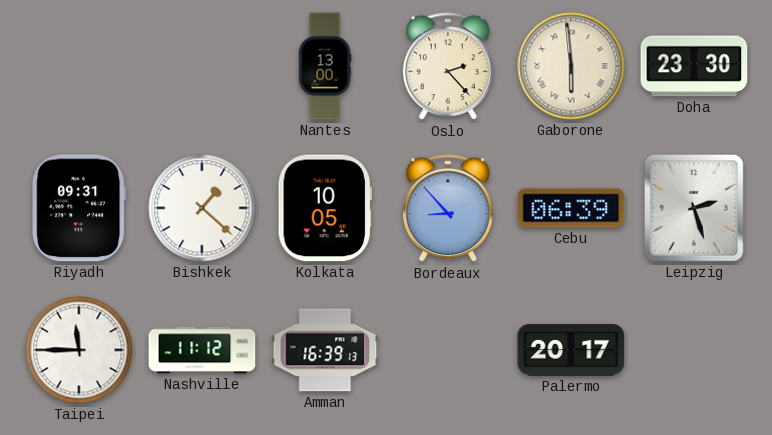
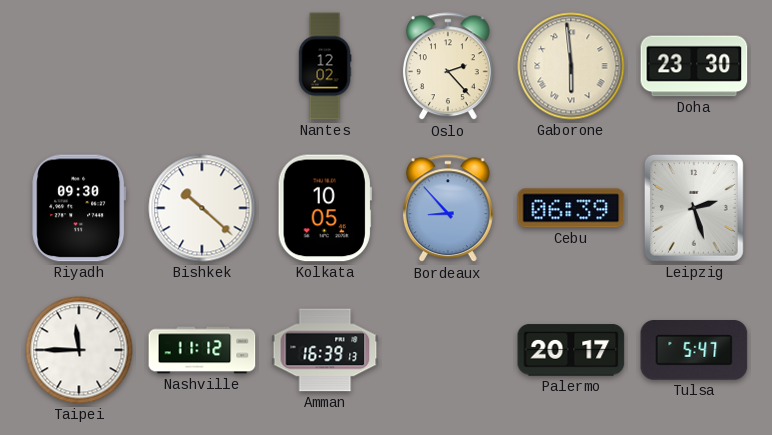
Nantes: 13:00 -> 12:02 (325, 66)
Riyadh: 09:31 -> 09:30 (79, 208)
Bishkek: 1:22 -> 10:22 (202, 208)
Tulsa: none -> 5:47 (694, 351)
